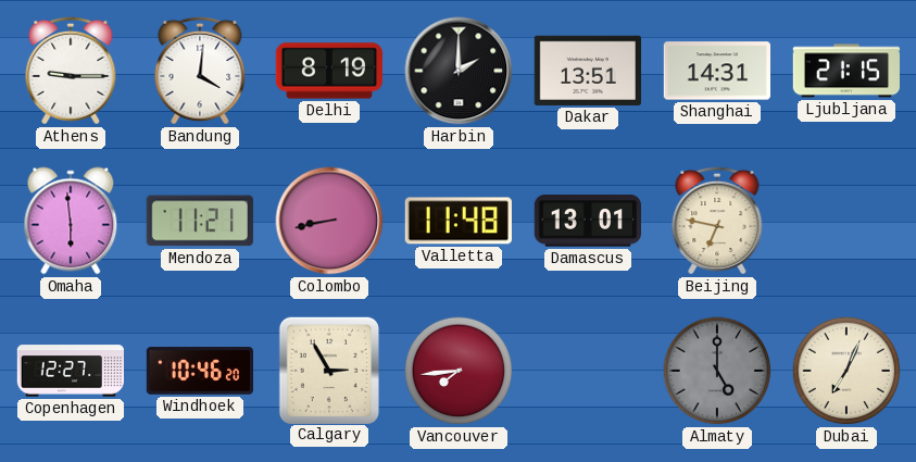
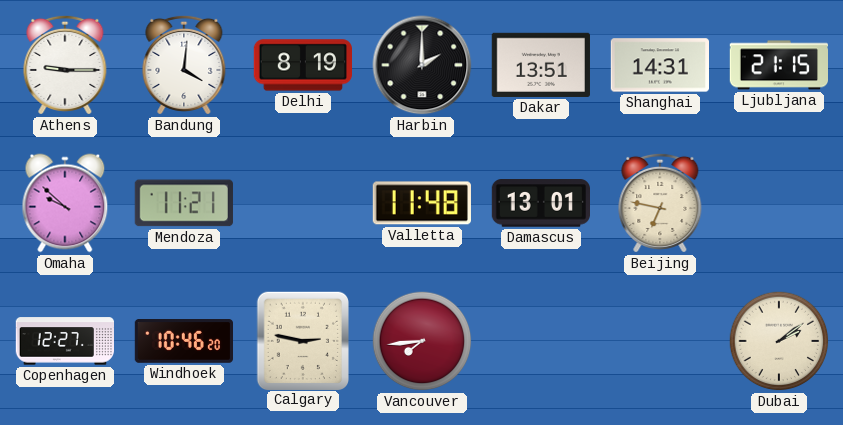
Omaha: 5:59 -> 9:52 (65, 203)
Colombo: 8:43 -> none (329, 221)
Calgary: 2:55 -> 2:47 (302, 340)
Almaty: 5:00 -> none (717, 371)
Dubai: 7:04 -> 2:09 (779, 341)
